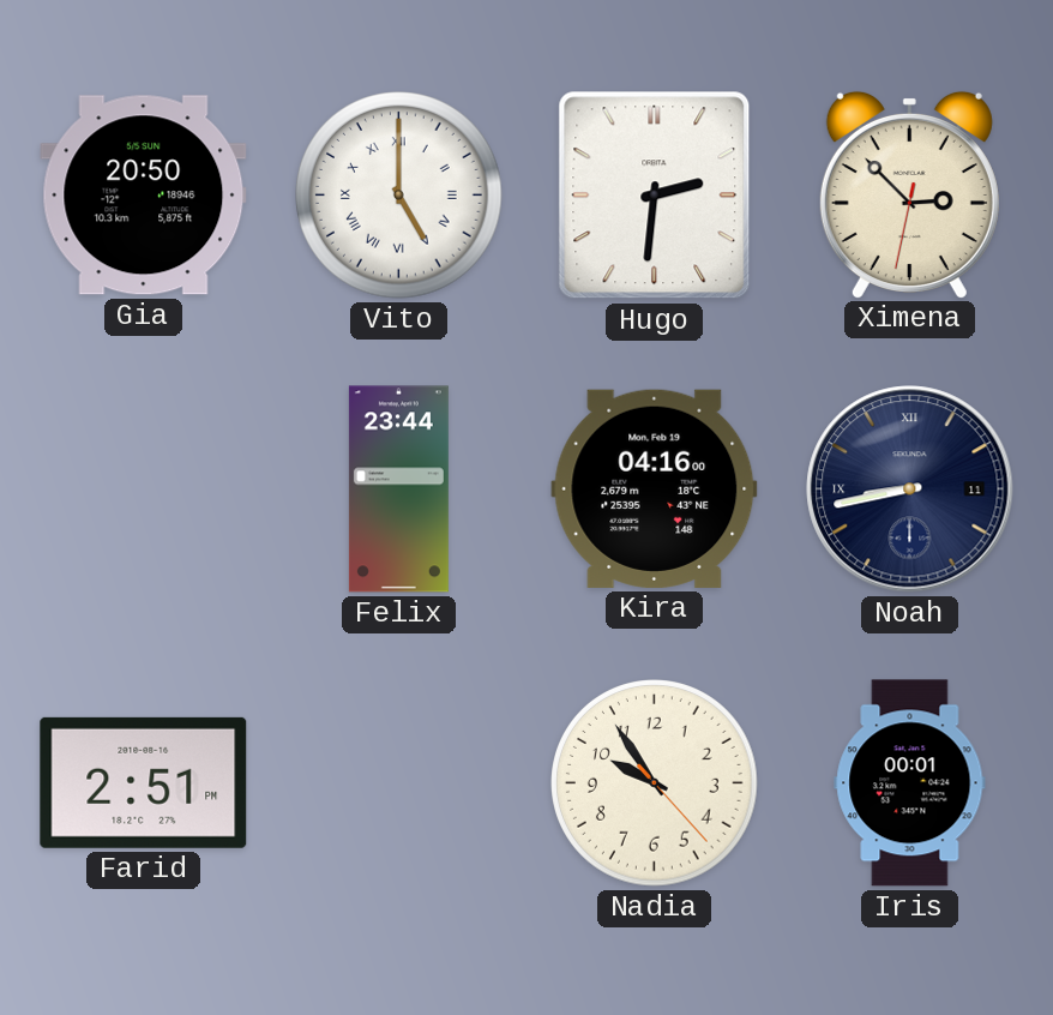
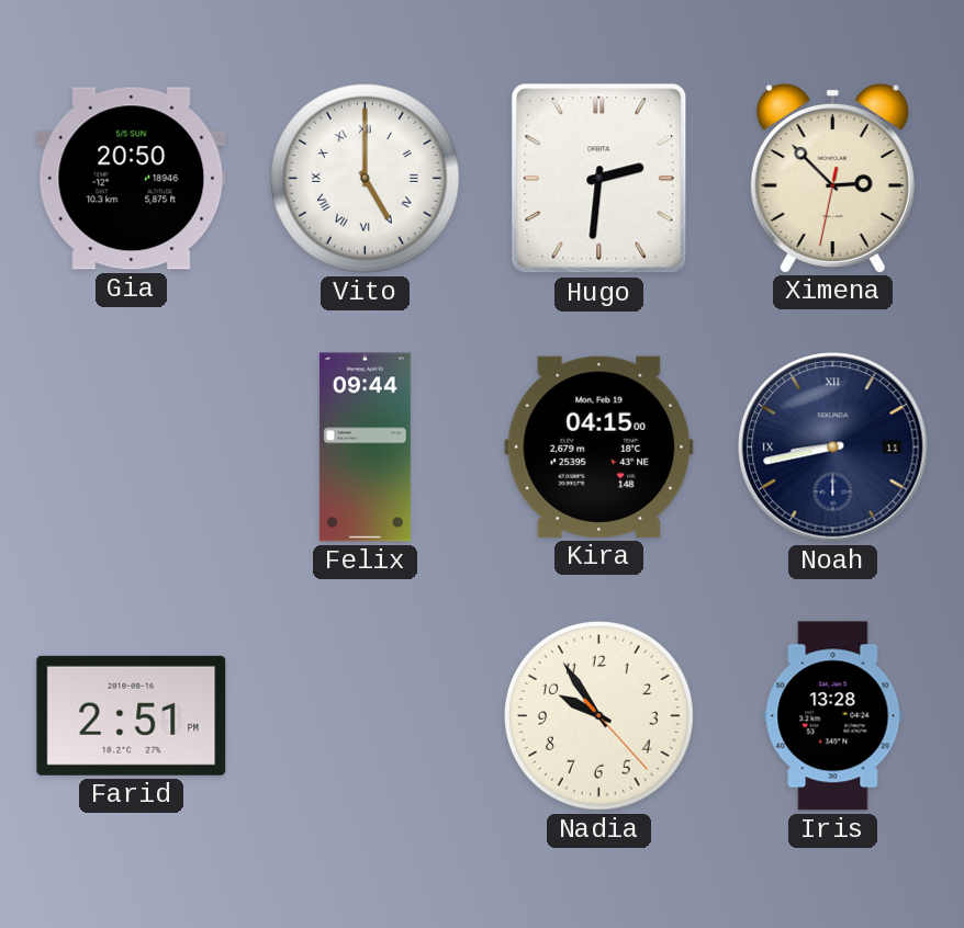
Felix: 23:44 -> 09:44 (365, 448)
Kira: 04:16 -> 04:15 (599, 446)
Iris: 00:01 -> 13:28 (833, 716)
